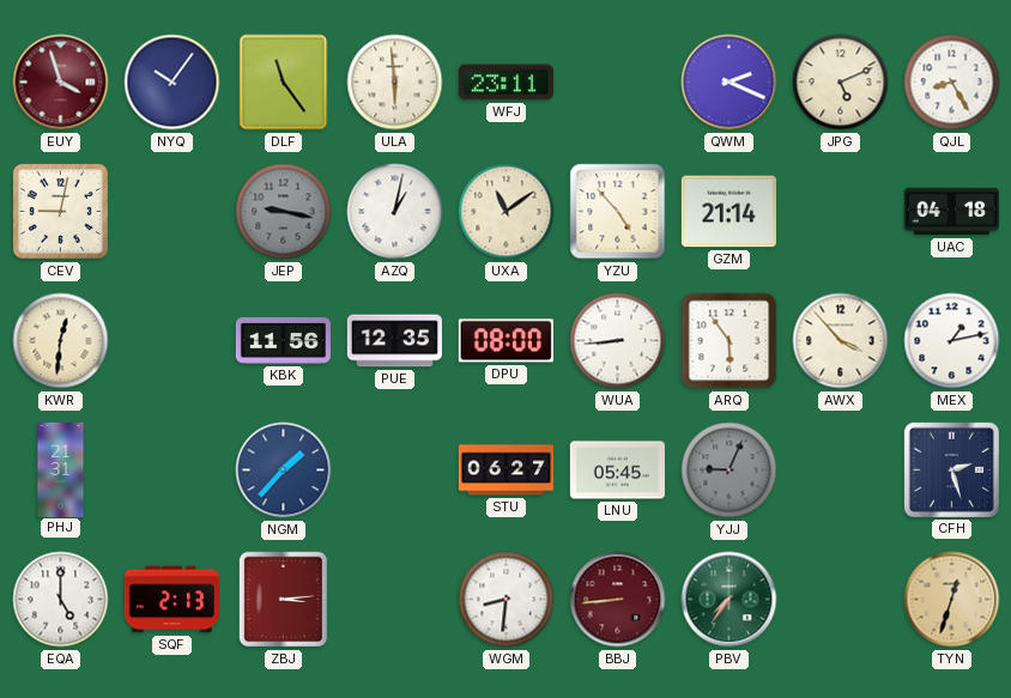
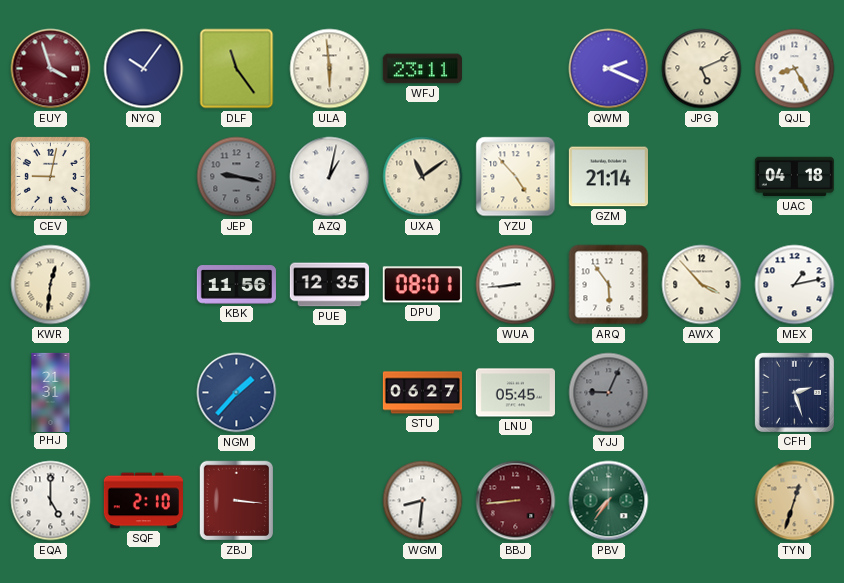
DPU: 08:00 -> 08:01 (422, 285)
SQF: 2:13 -> 2:10 (143, 501)
ZBJ: 3:14 -> 3:16 (237, 501)
